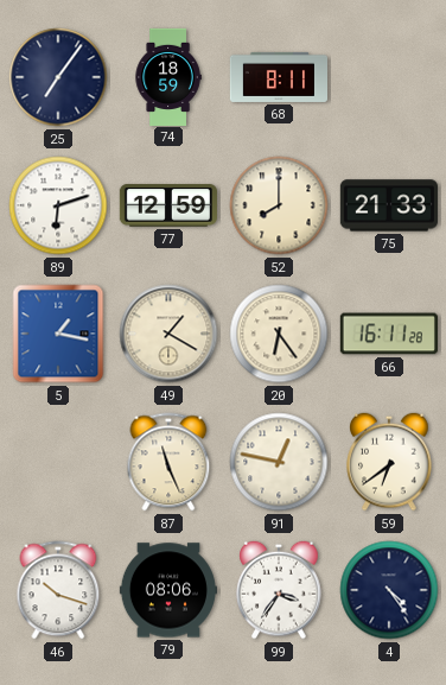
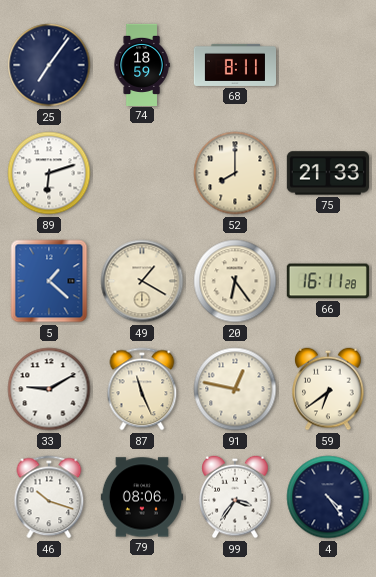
77: 12:59 -> none (168, 205)
5: 1:17 -> 1:22 (49, 281)
33: none -> 9:10 (49, 389)
